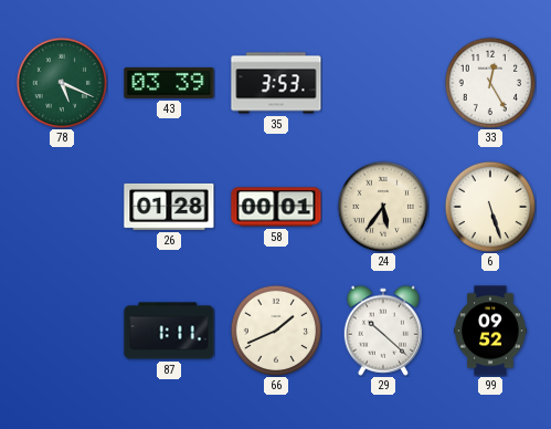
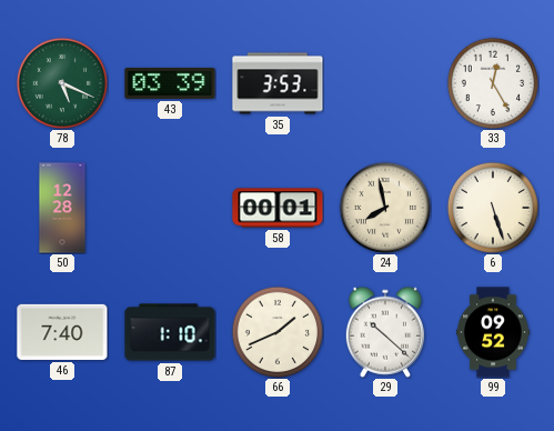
50: none -> 12:28 (62, 208)
26: 01:28 -> none (169, 207)
24: 5:36 -> 7:58 (385, 208)
46: none -> 7:40 (62, 332)
87: 1:11 -> 1:10 (170, 332)
